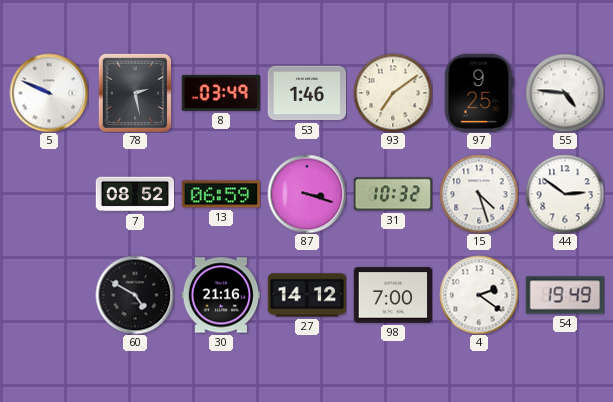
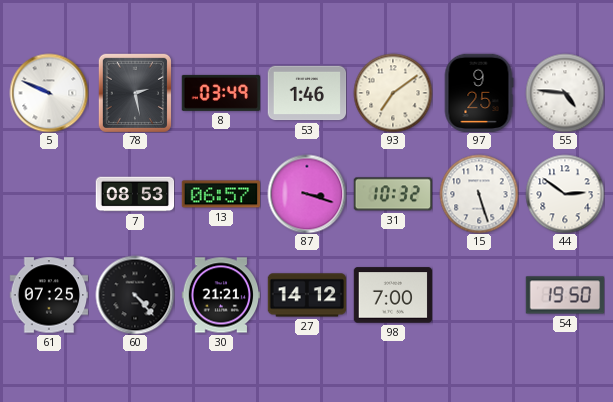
7: 08:52 -> 08:53 (135, 194)
13: 06:59 -> 06:57 (221, 194)
15: 4:27 -> 5:27 (479, 194)
61: none -> 07:25 (49, 295)
60: 4:50 -> 4:23 (135, 295)
30: 21:16 -> 21:21 (221, 295)
4: 2:21 -> none (479, 295)
54: 19:49 -> 19:50 (565, 295)
